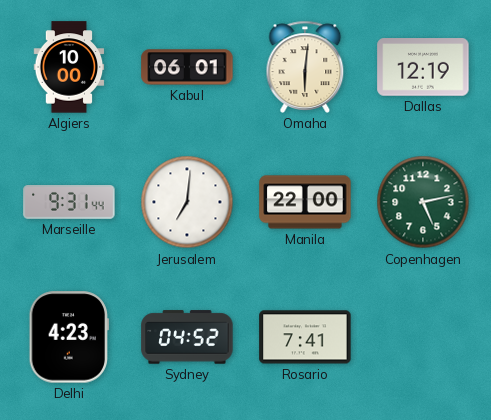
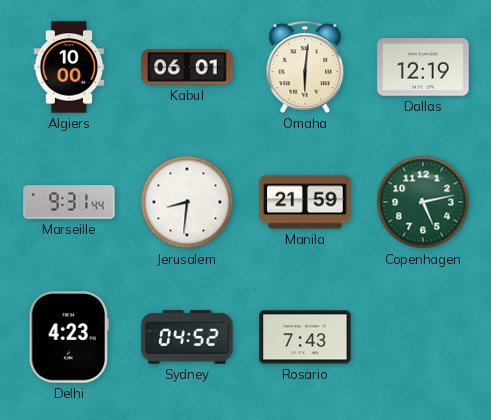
Jerusalem: 7:01 -> 8:31 (187, 202)
Manila: 22:00 -> 21:59 (305, 202)
Rosario: 7:41 -> 7:43 (305, 337)
